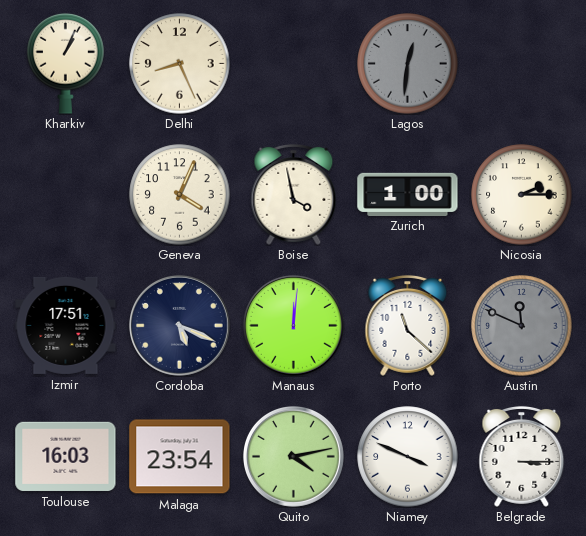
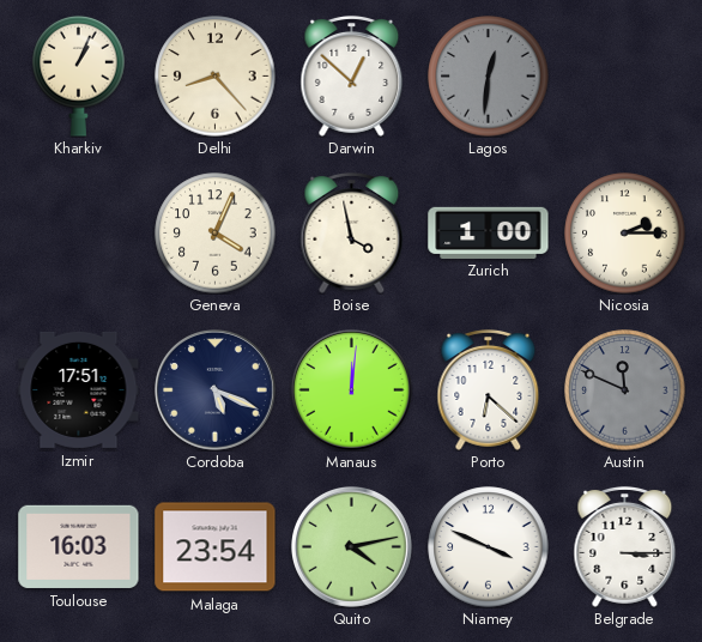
Delhi: 8:26 -> 8:23 (216, 77)
Darwin: none -> 12:52 (352, 75)
Porto: 11:22 -> 6:22 (489, 389)
